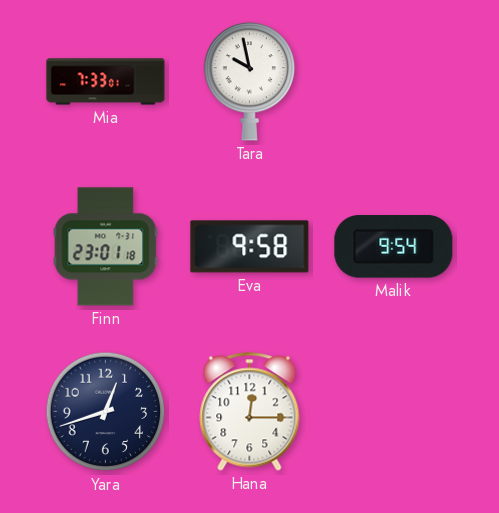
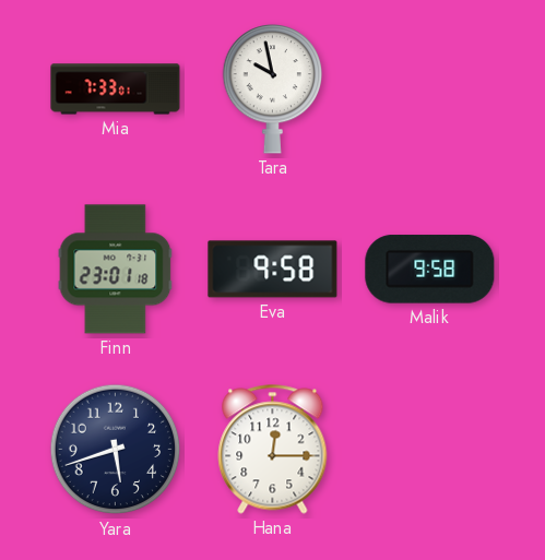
Malik: 9:54 -> 9:58 (430, 270)
Yara: 12:42 -> 5:42 (116, 450)
